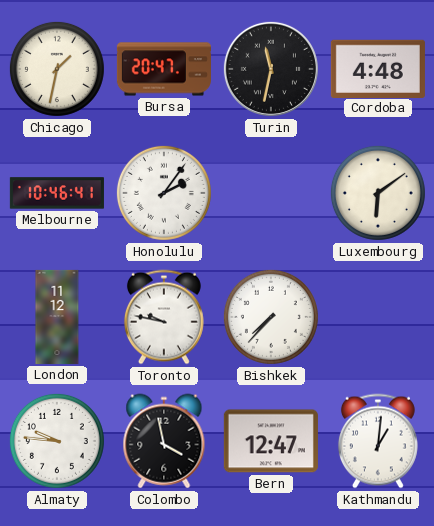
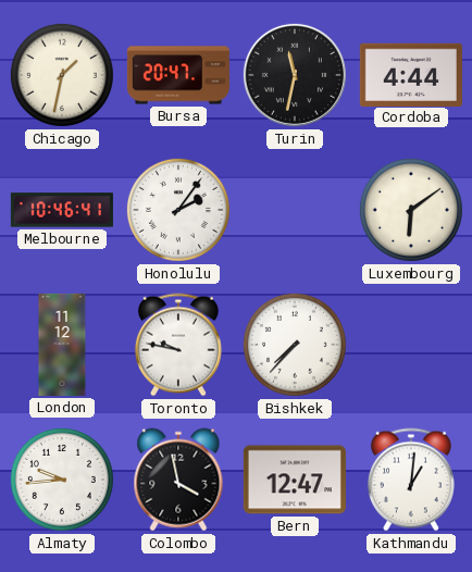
Cordoba: 4:48 -> 4:44 (411, 74)
Almaty: 9:46 -> 9:44 (62, 480)
